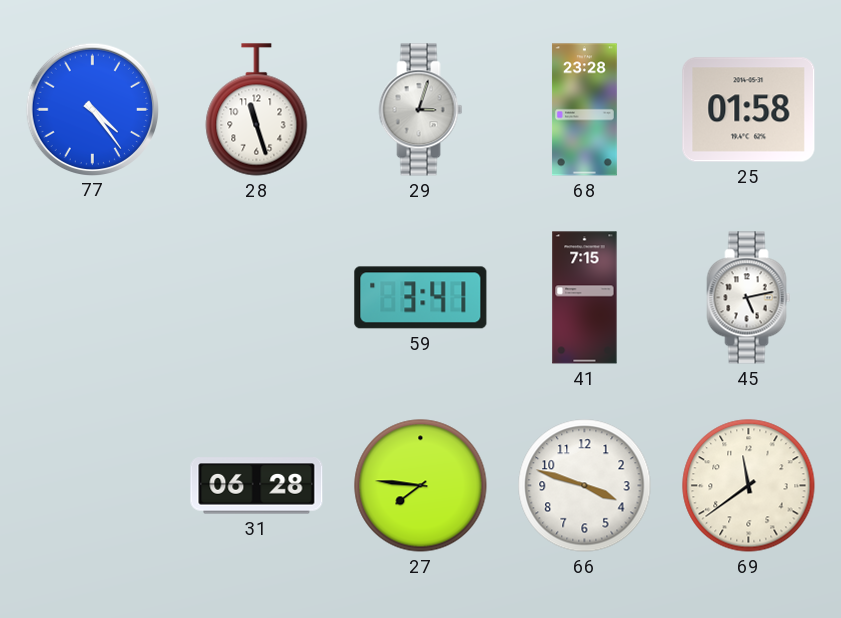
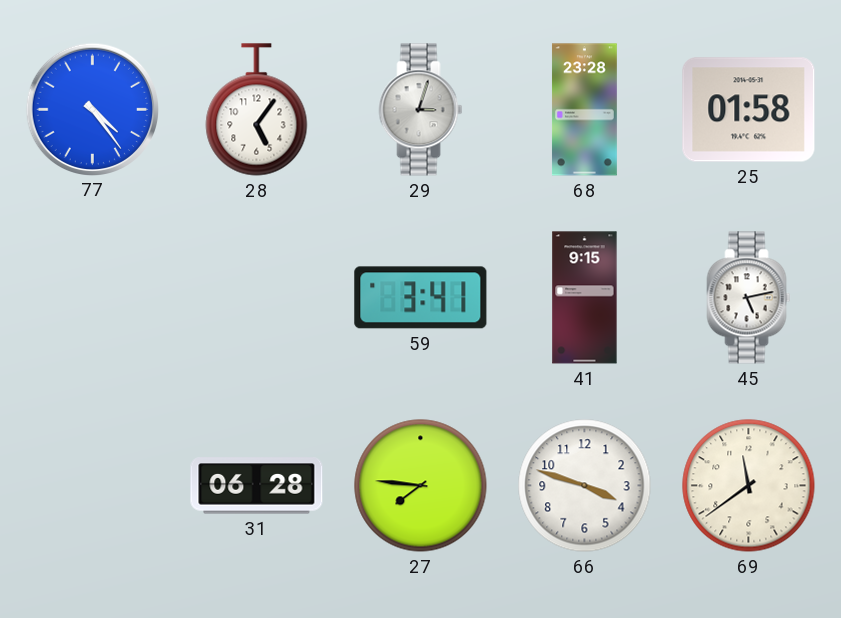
28: 11:27 -> 5:06 (257, 110)
41: 7:15 -> 9:15 (585, 298)
